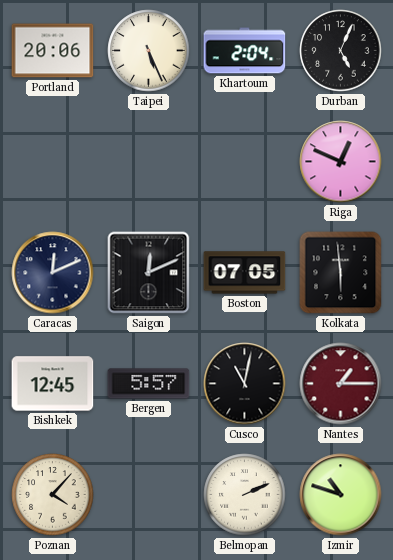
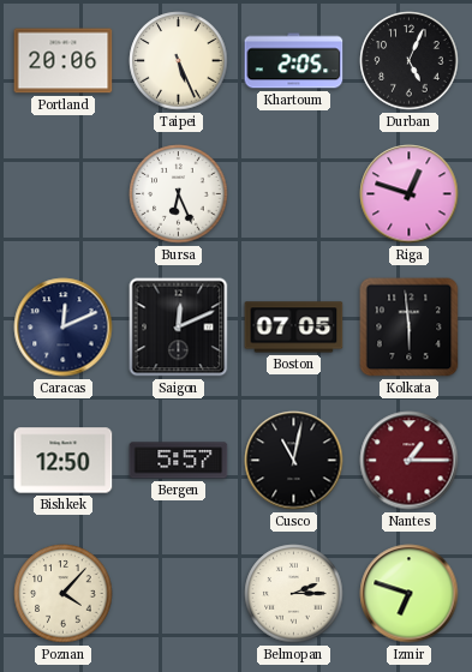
Khartoum: 2:04 -> 2:05 (294, 61)
Bursa: none -> 6:26 (179, 194)
Riga: 12:49 -> 12:48 (410, 194)
Bishkek: 12:45 -> 12:50 (64, 461)
Belmopan: 2:11 -> 2:15 (294, 594)
Izmir: 10:48 -> 6:48 (410, 594)
